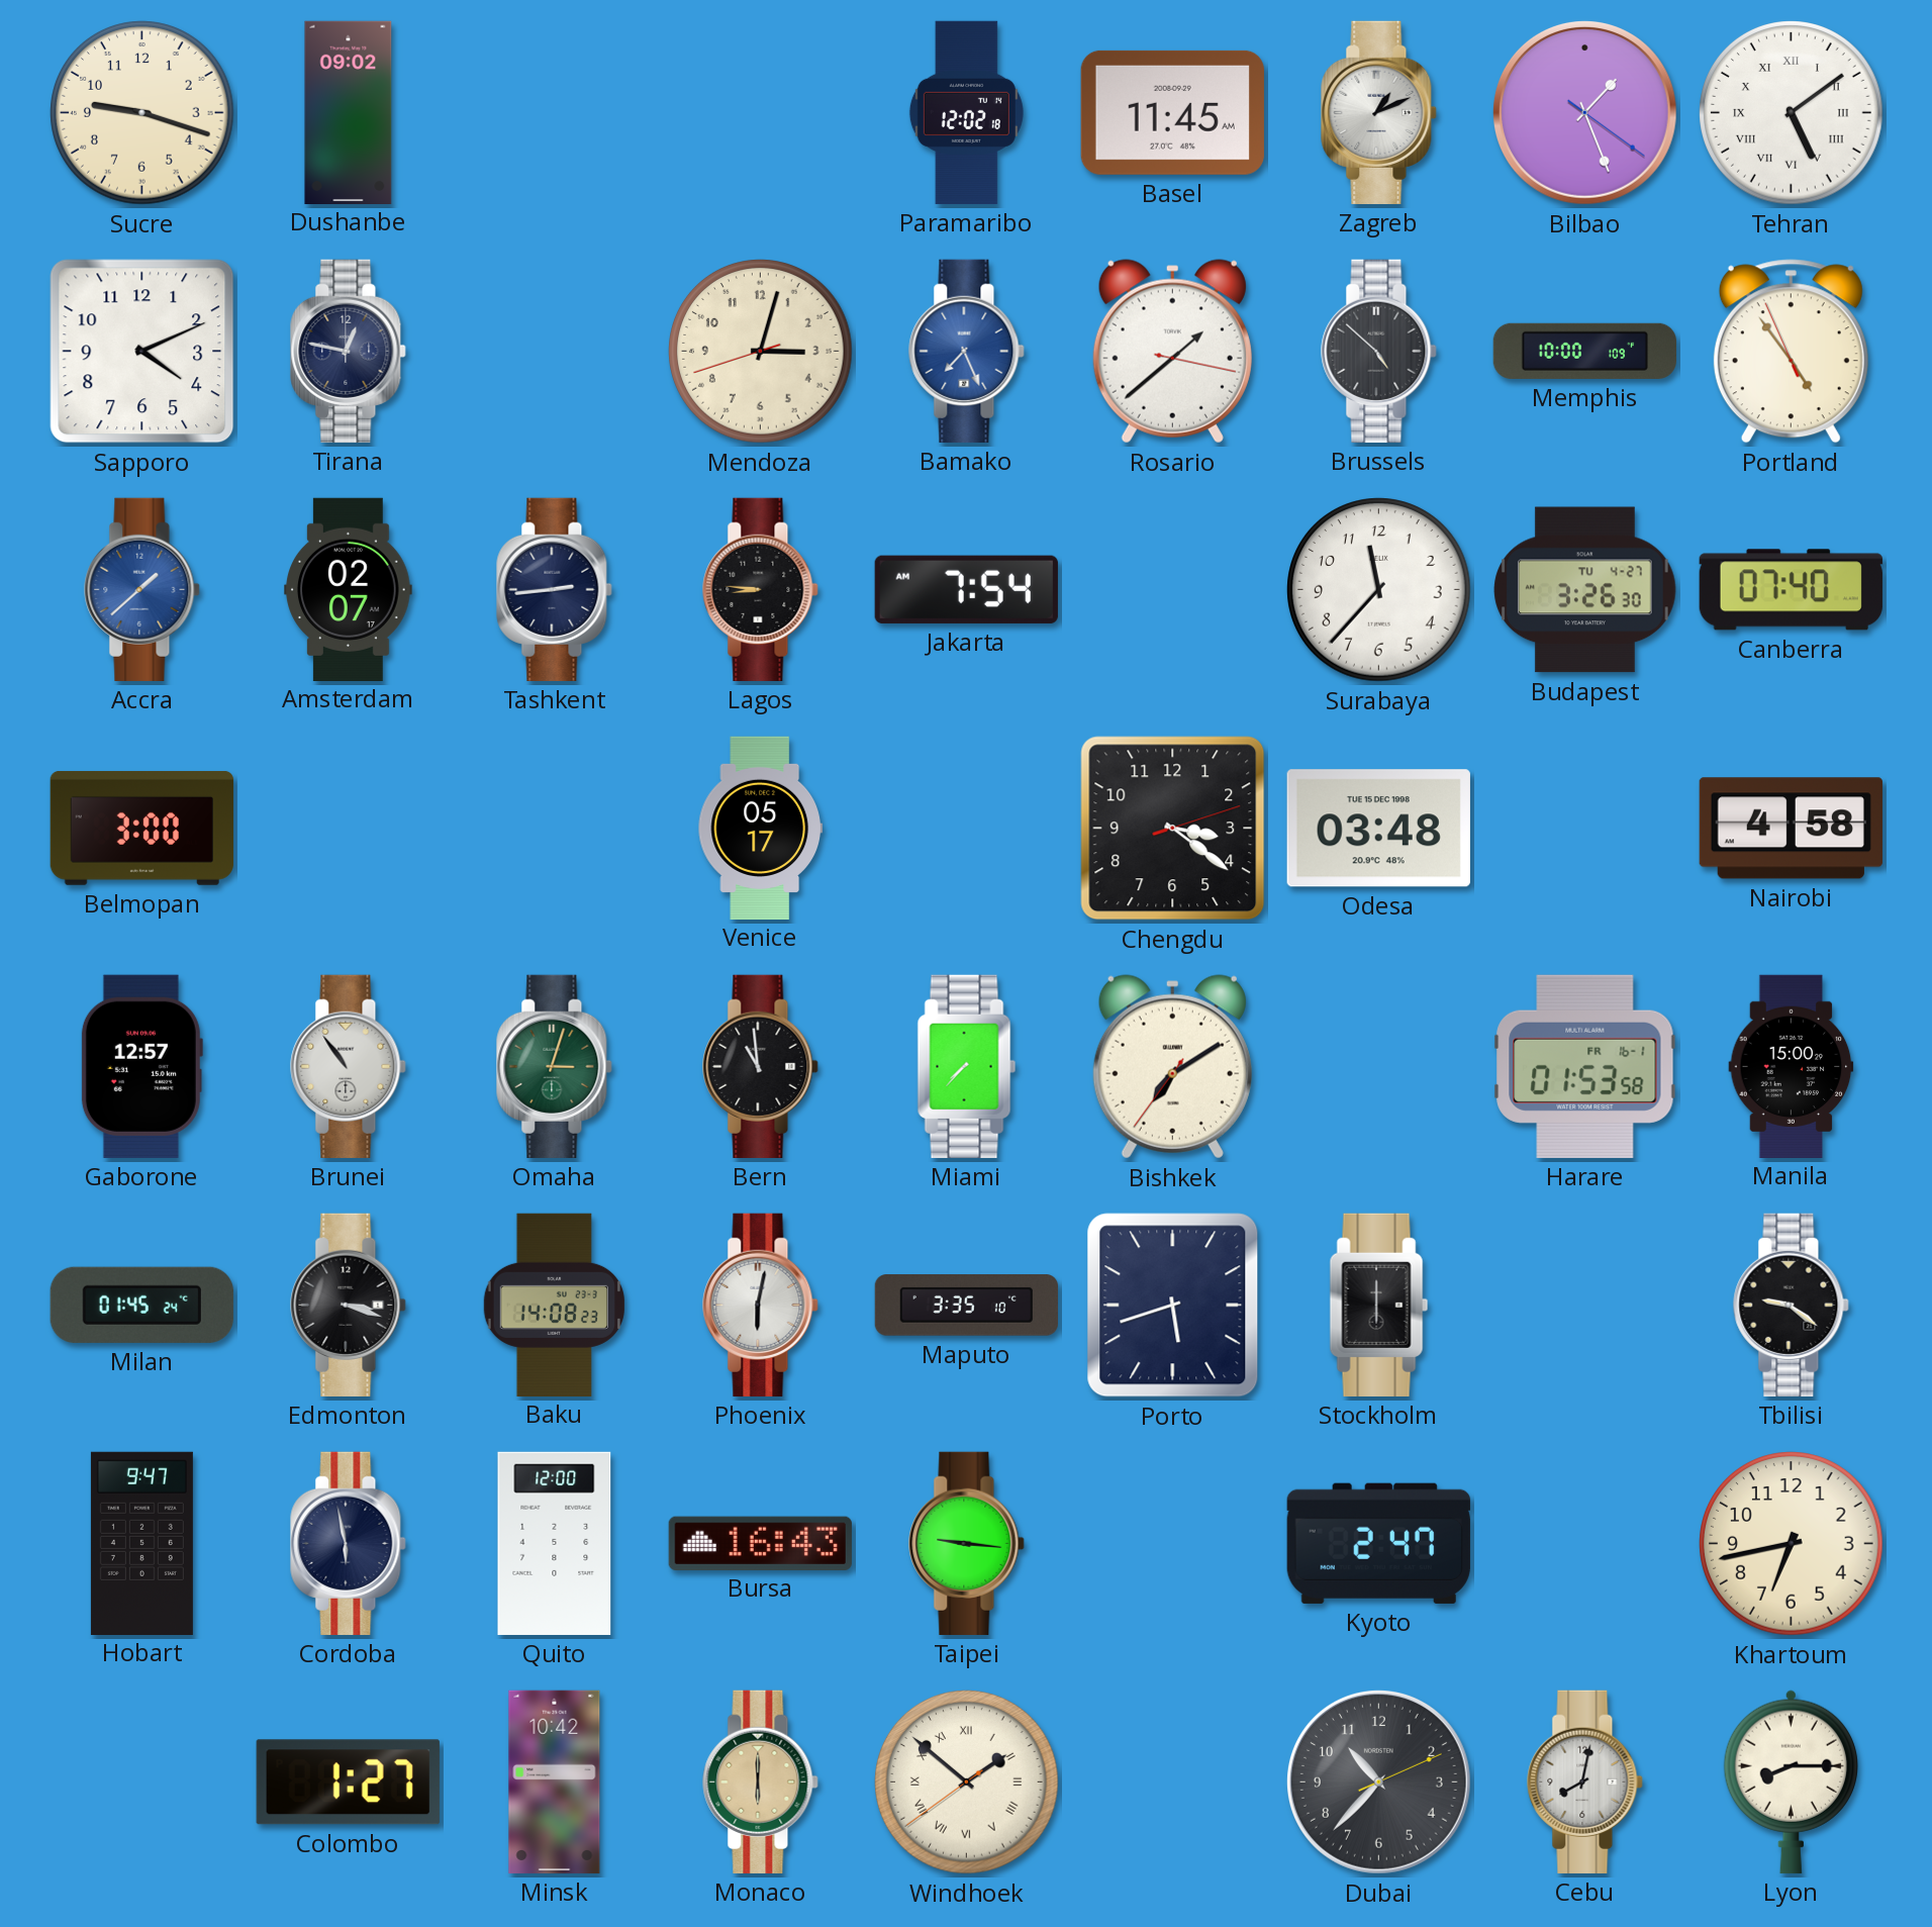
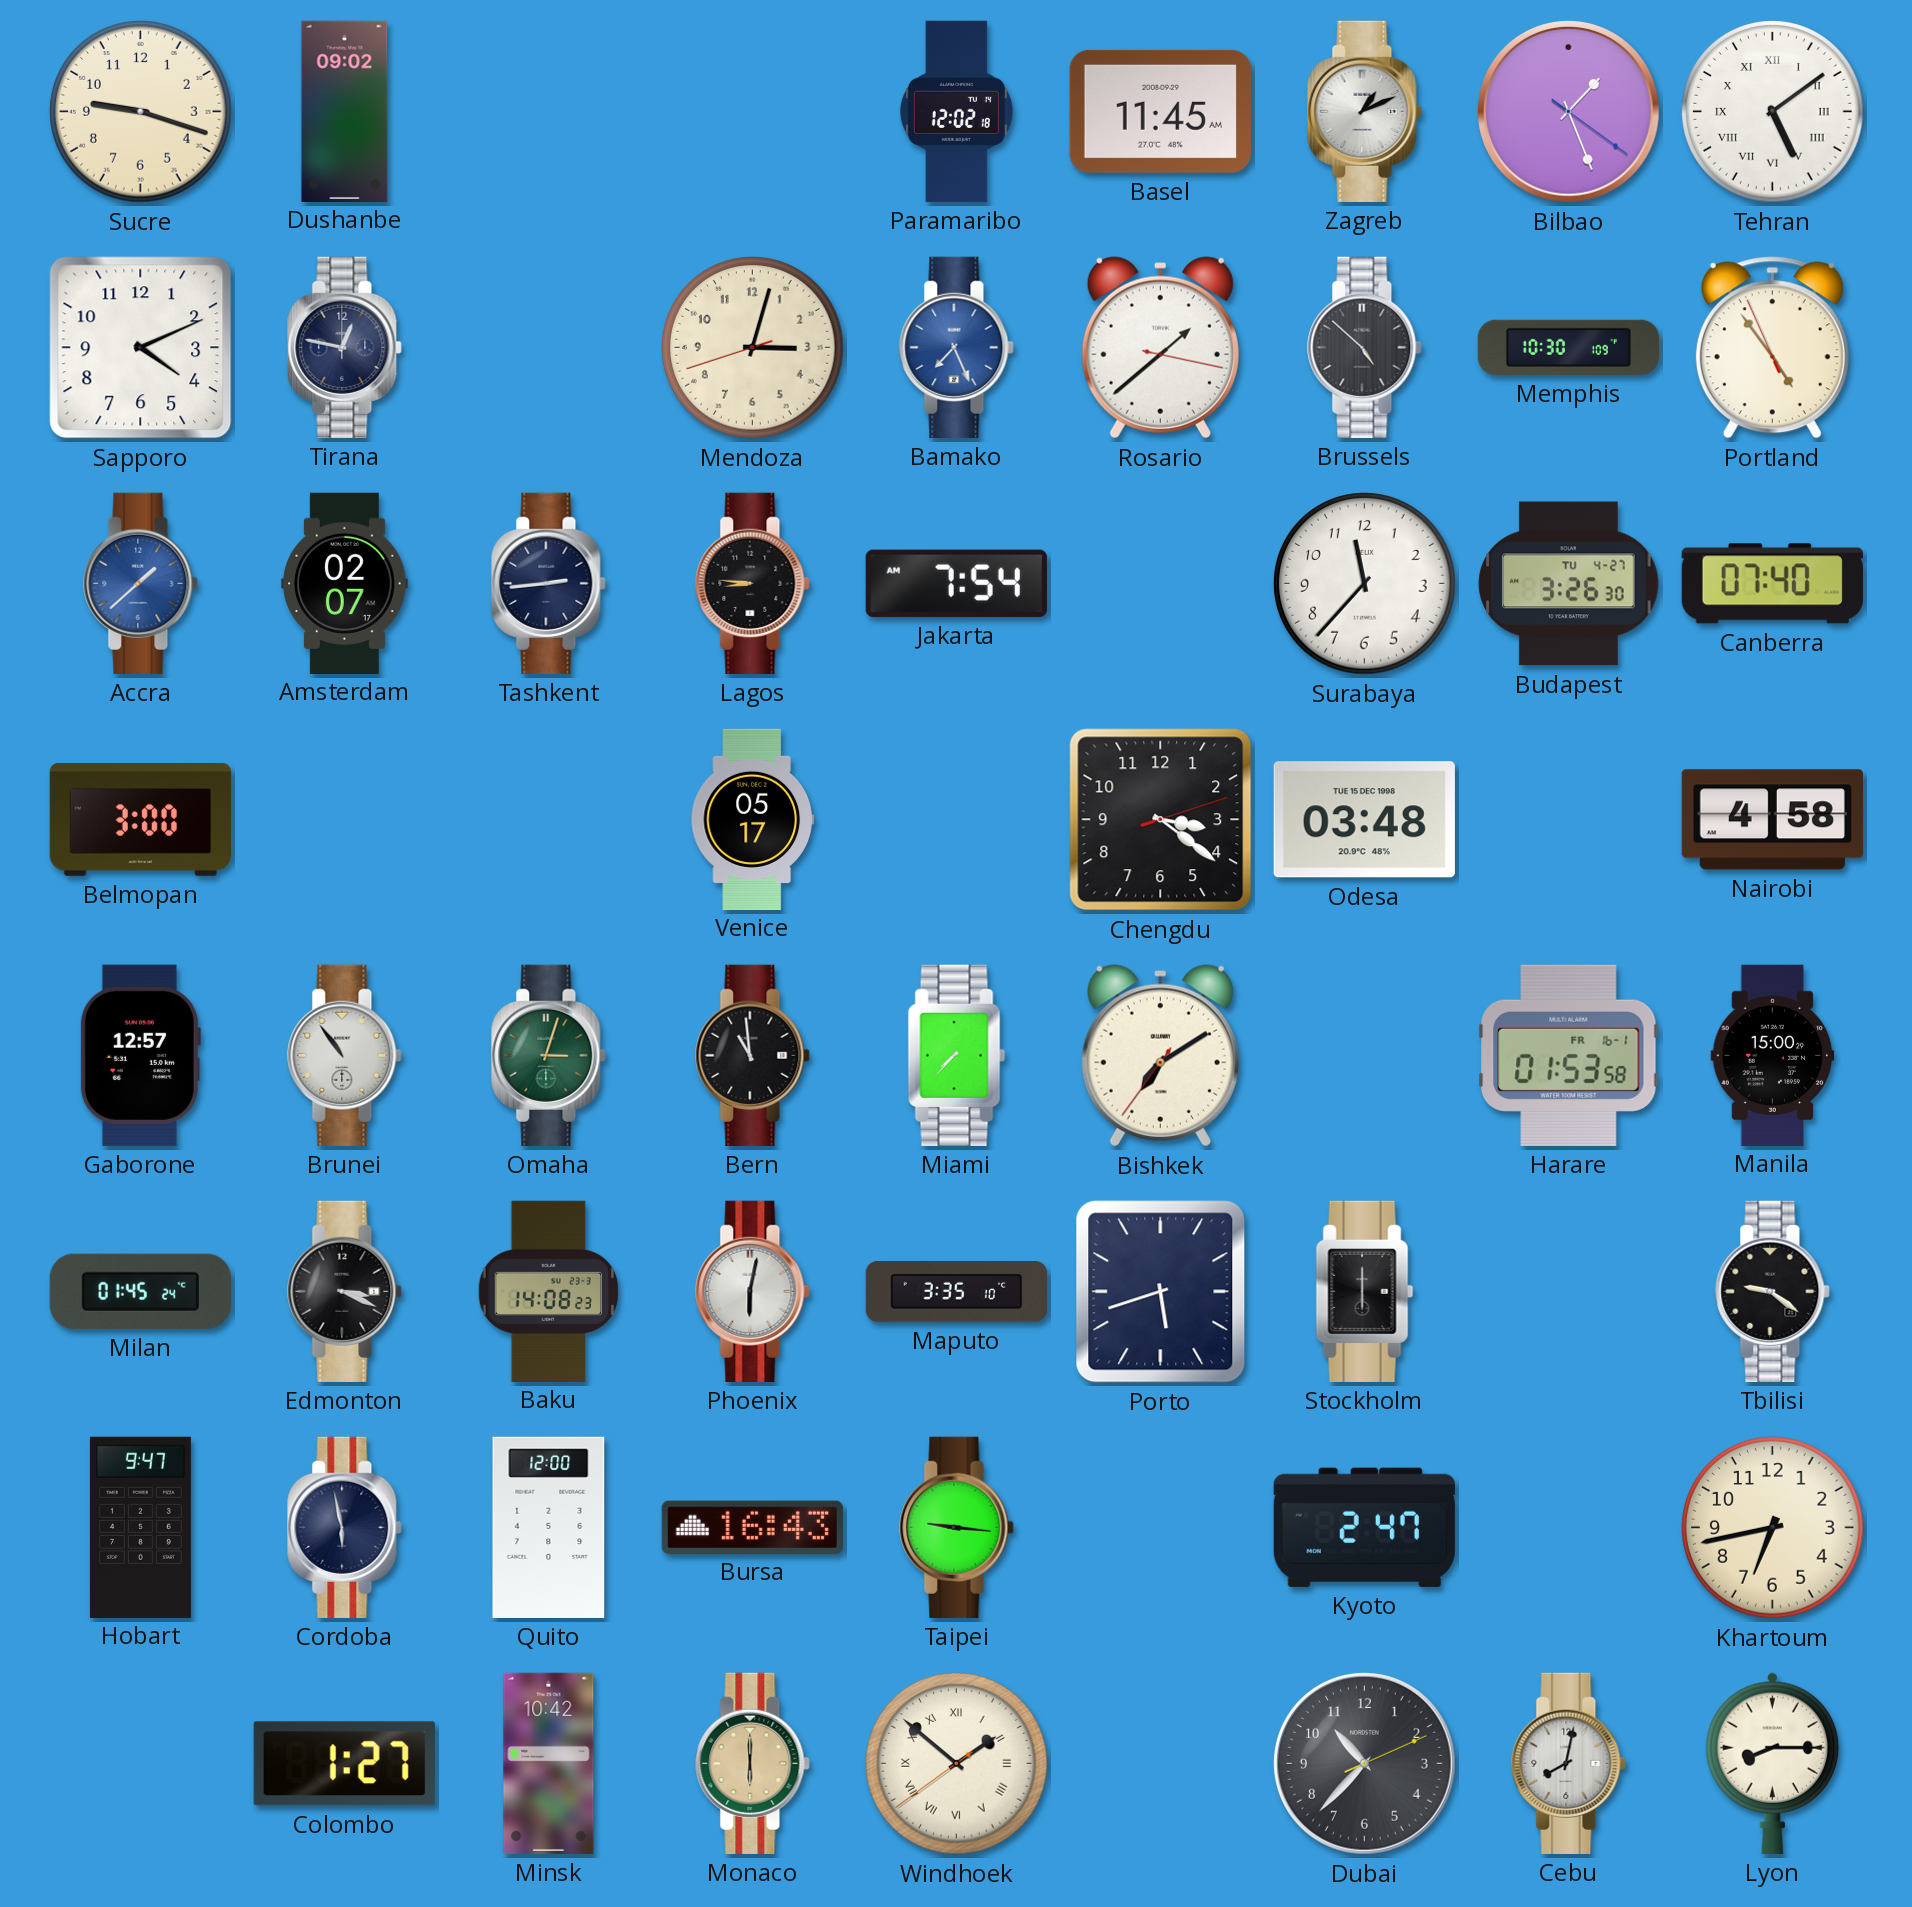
Memphis: 10:00 -> 10:30 (1568, 347)
Edmonton: 3:18 -> 3:19 (345, 1291)
